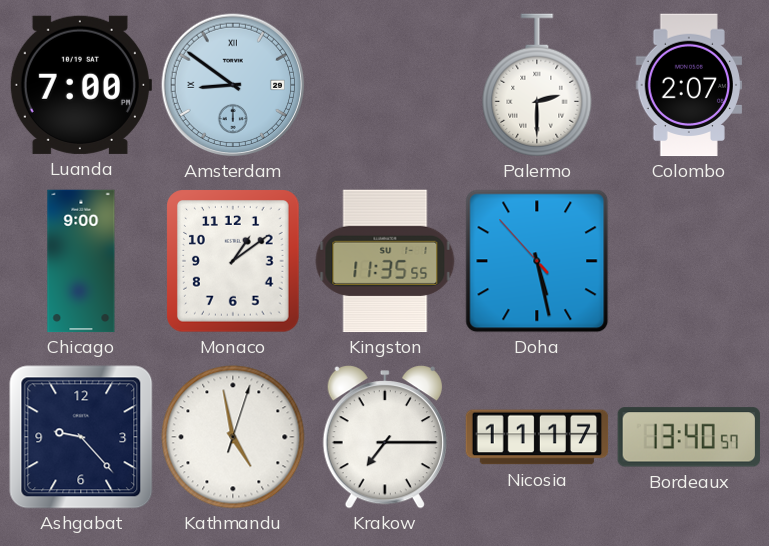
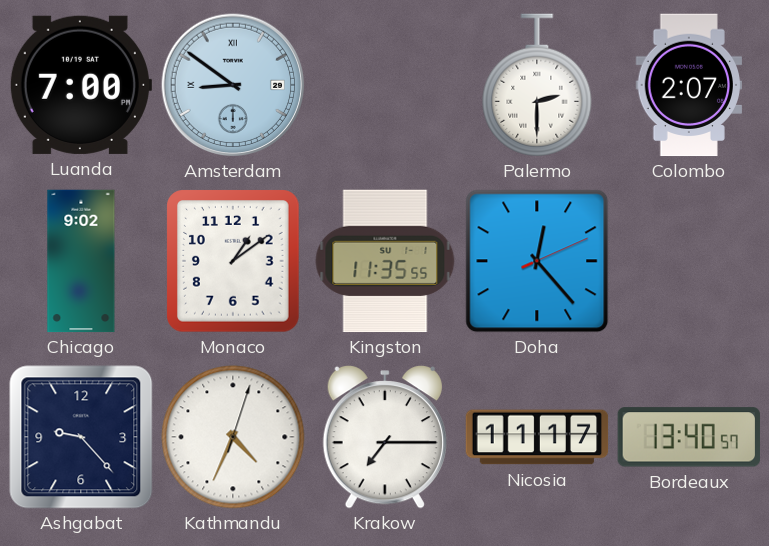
Chicago: 9:00 -> 9:02 (81, 261)
Doha: 5:27 -> 12:23 (537, 261)
Kathmandu: 4:58 -> 4:34 (233, 437)
